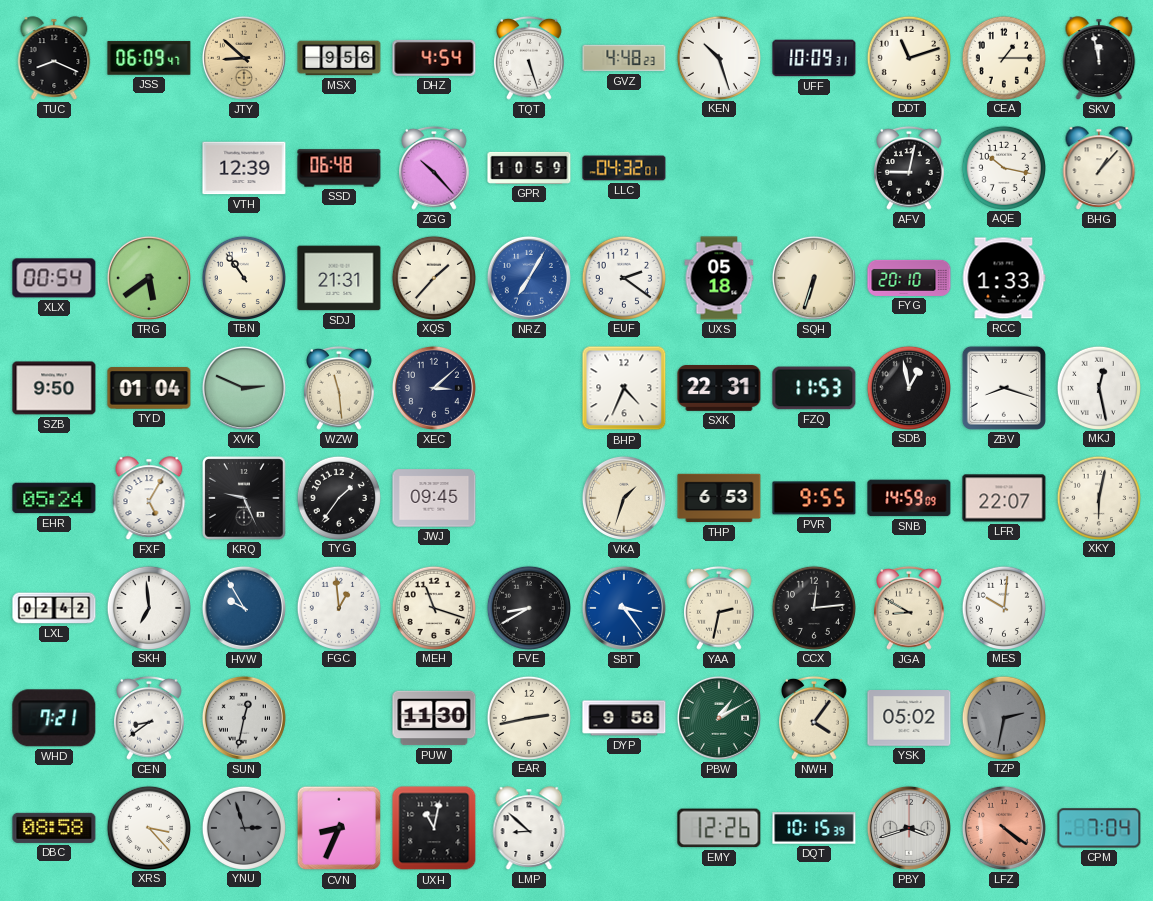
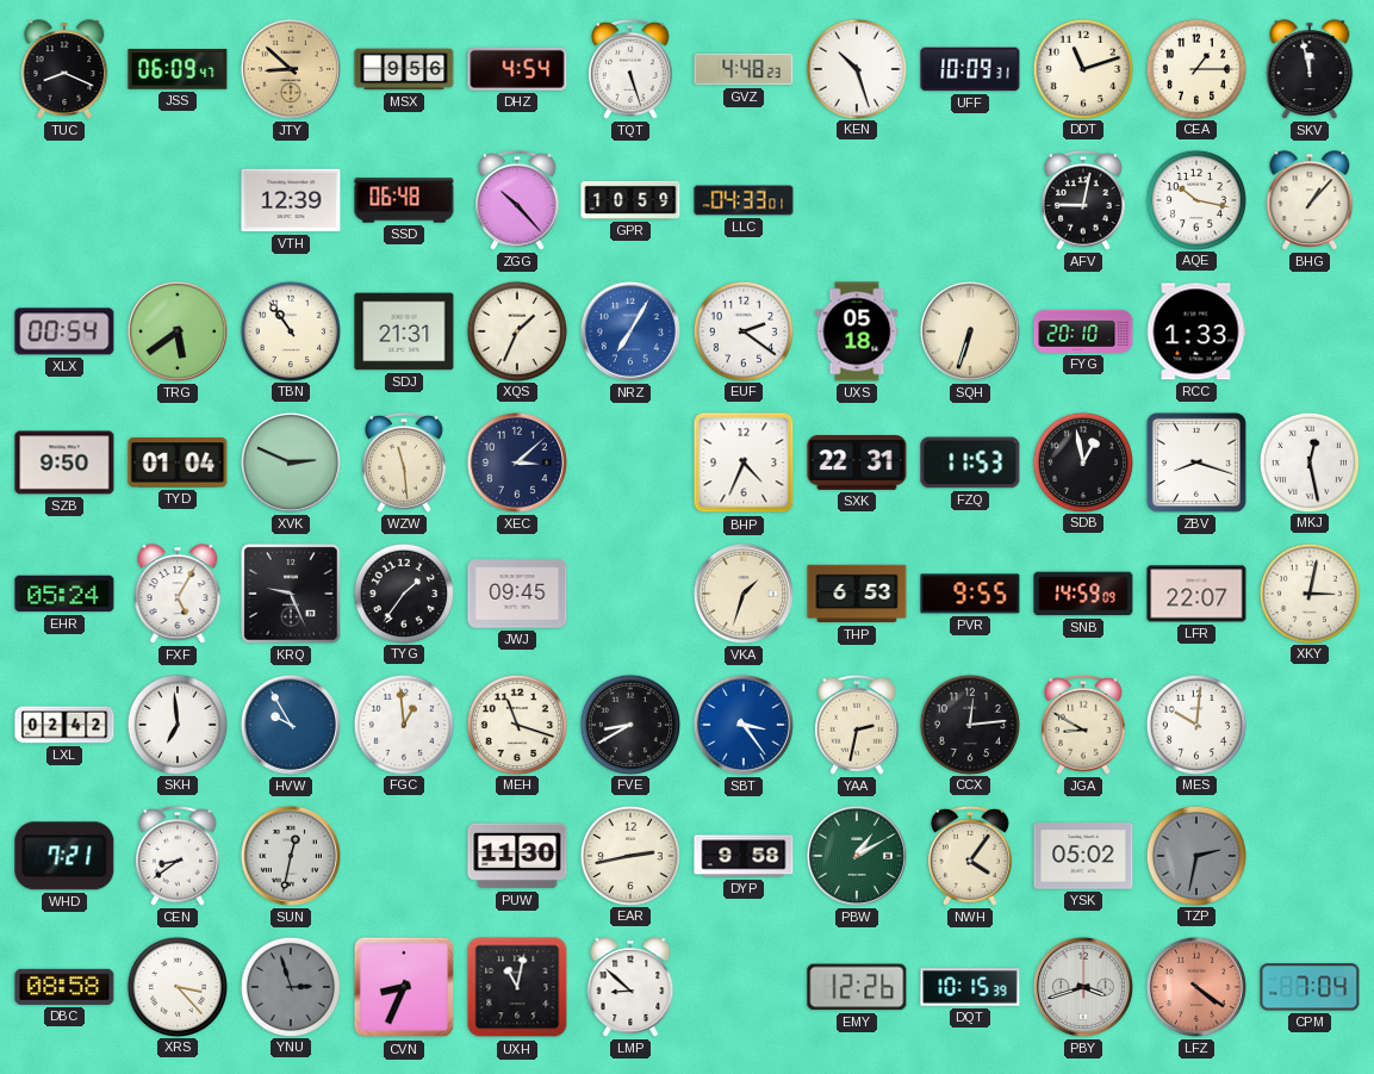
LLC: 04:32 -> 04:33 (744, 200)
XQS: 1:37 -> 1:34 (516, 330)
XKY: 6:02 -> 3:02 (1308, 592)
